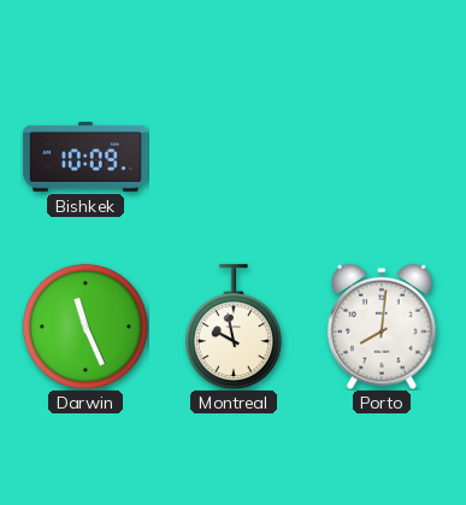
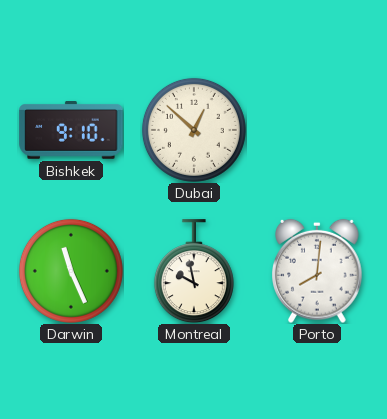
Bishkek: 10:09 -> 9:10 (71, 131)
Dubai: none -> 12:52 (194, 130)
